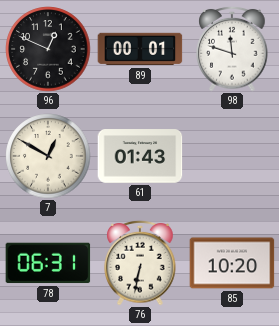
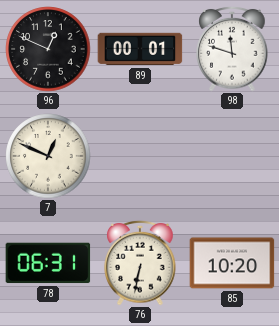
7: 12:50 -> 12:49 (48, 156)
61: 01:43 -> none (140, 156)
